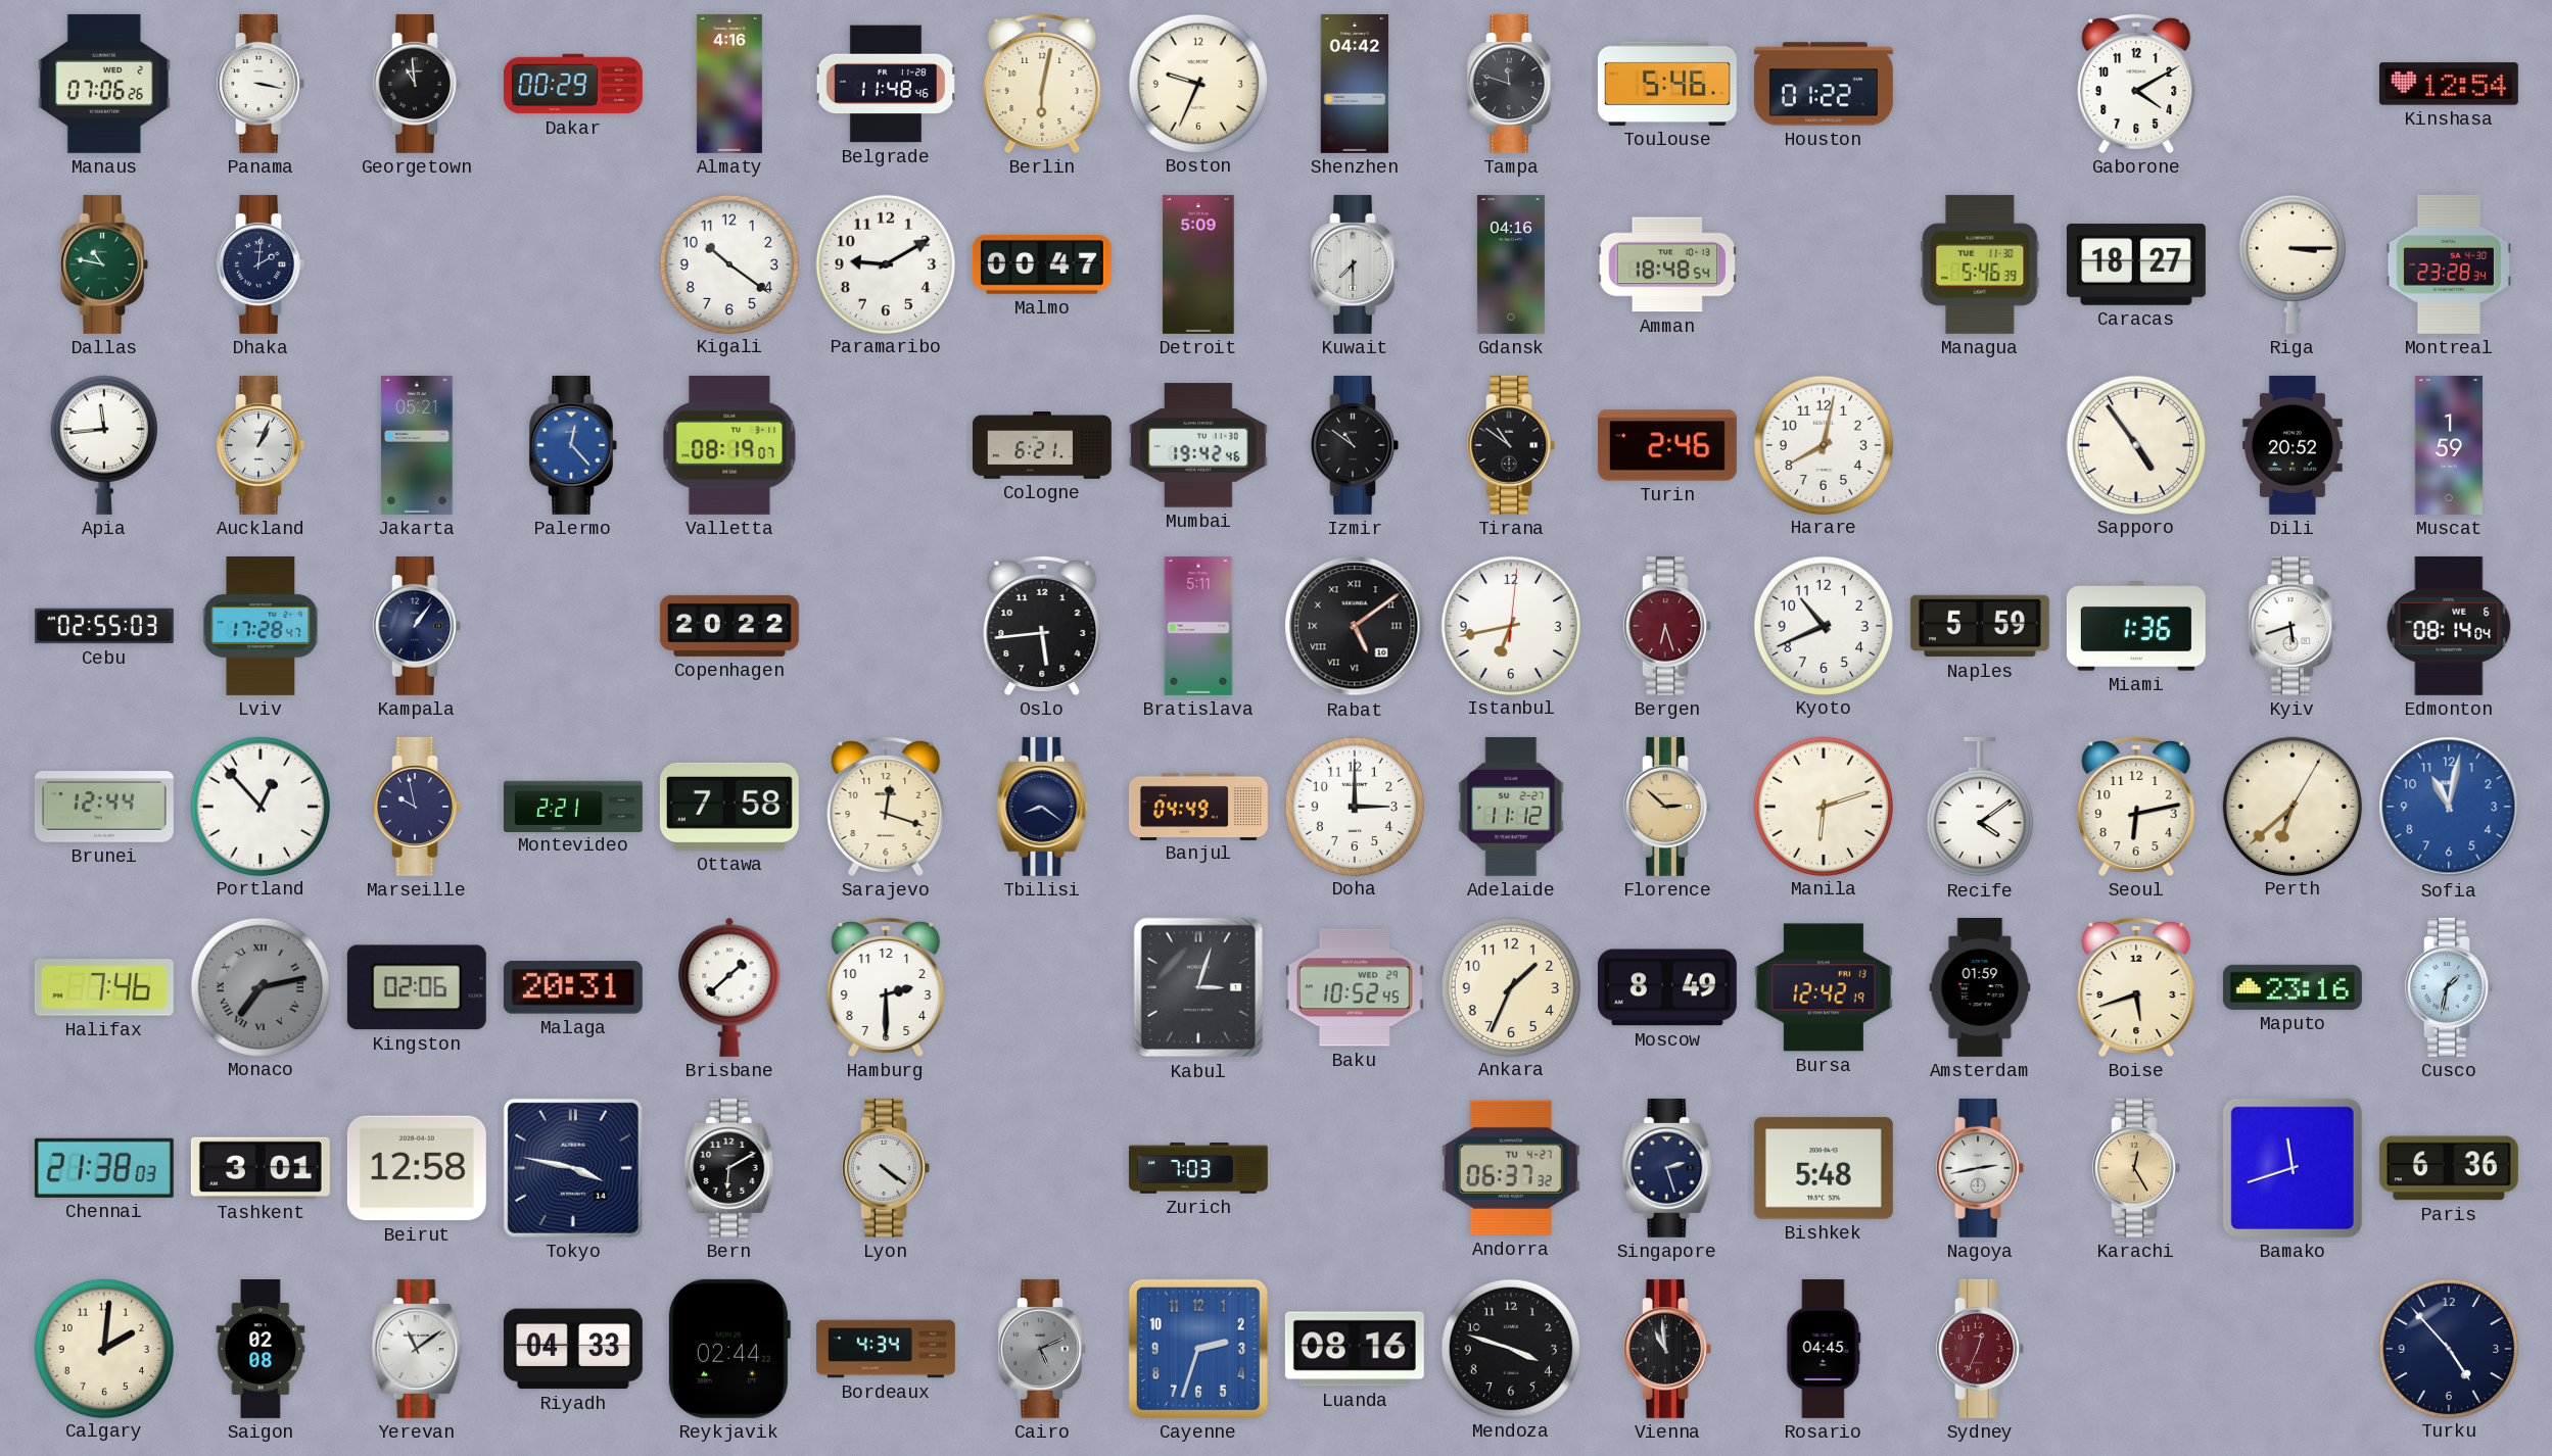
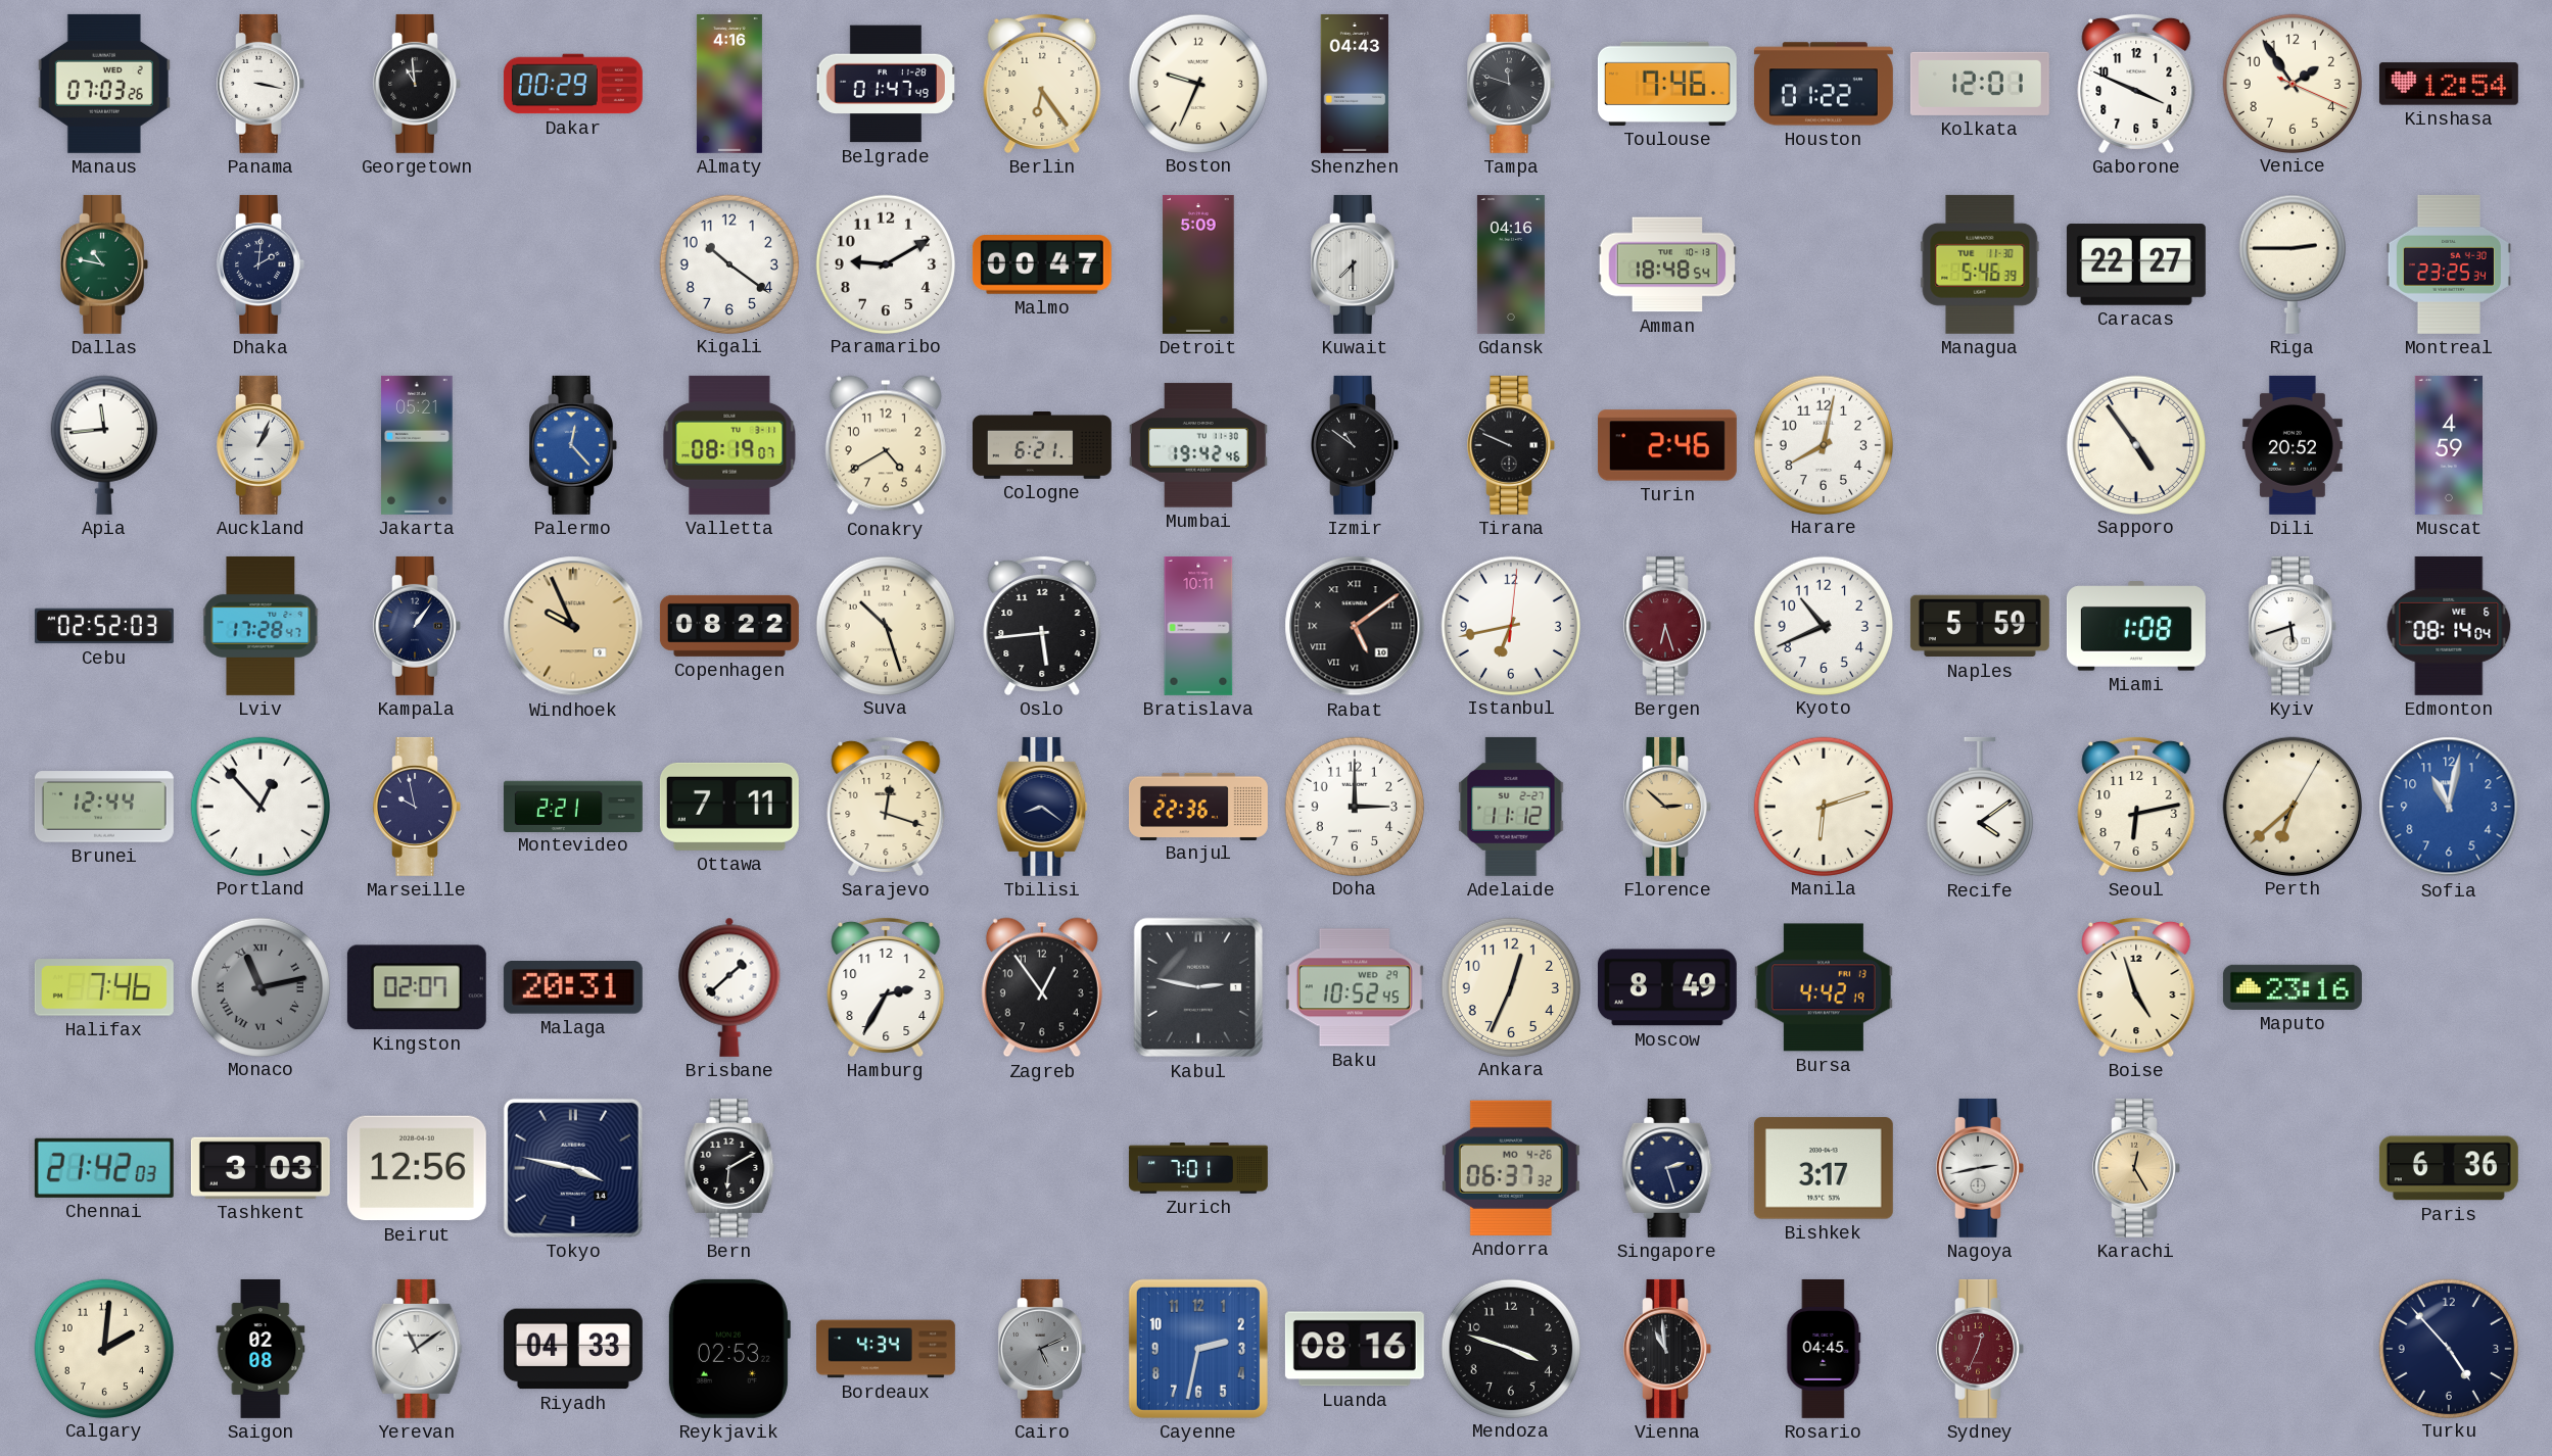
Manaus: 07:06 -> 07:03 (104, 84)
Belgrade: 11:48 -> 01:47 (885, 84)
Berlin: 6:02 -> 6:24 (1042, 83)
Shenzhen: 04:42 -> 04:43 (1355, 84)
Toulouse: 5:46 -> 7:46 (1667, 84)
Kolkata: none -> 12:01 (1980, 84)
Gaborone: 4:10 -> 3:49 (2136, 83)
Venice: none -> 1:54 (2291, 83)
Caracas: 18:27 -> 22:27 (2136, 264)
Riga: 3:15 -> 2:45 (2293, 264)
Montreal: 23:28 -> 23:25 (2449, 264)
Conakry: none -> 4:40 (886, 445)
Tirana: 10:51 -> 9:49 (1511, 445)
Muscat: 1:59 -> 4:59 (2449, 445)
Cebu: 02:55 -> 02:52 (104, 626)
Windhoek: none -> 9:56 (573, 626)
Copenhagen: 20:22 -> 08:22 (729, 626)
Suva: none -> 10:27 (885, 625)
Bratislava: 5:11 -> 10:11 (1198, 626)
Miami: 1:36 -> 1:08 (2136, 626)
Ottawa: 7:58 -> 7:11 (729, 807)
Banjul: 04:49 -> 22:36 (1198, 806)
Monaco: 7:13 -> 11:13 (259, 986)
Kingston: 02:06 -> 02:07 (417, 987)
Hamburg: 2:30 -> 2:35 (886, 986)
Zagreb: none -> 12:54 (1042, 987)
Kabul: 3:03 -> 2:47 (1198, 987)
Ankara: 1:34 -> 12:34 (1510, 986)
Bursa: 12:42 -> 4:42 (1824, 987)
Amsterdam: 01:59 -> none (1980, 987)
Boise: 5:42 -> 4:57 (2136, 986)
Cusco: 1:32 -> none (2449, 987)
Chennai: 21:38 -> 21:42 (104, 1168)
Tashkent: 3:01 -> 3:03 (261, 1168)
Beirut: 12:58 -> 12:56 (417, 1168)
Lyon: 4:21 -> none (886, 1168)
Zurich: 7:03 -> 7:01 (1198, 1169)
Andorra date: TU 4-27 -> MO 4-26 (1511, 1168)
Bishkek: 5:48 -> 3:17 (1824, 1168)
Bamako: 11:42 -> none (2293, 1168)
Reykjavik: 02:44 -> 02:53 (728, 1349)
Cayenne: 2:33 -> 2:32 (1198, 1349)
